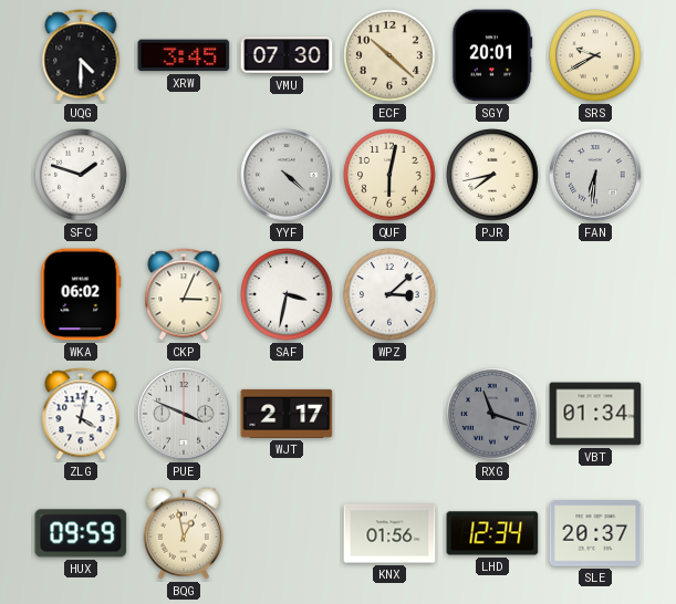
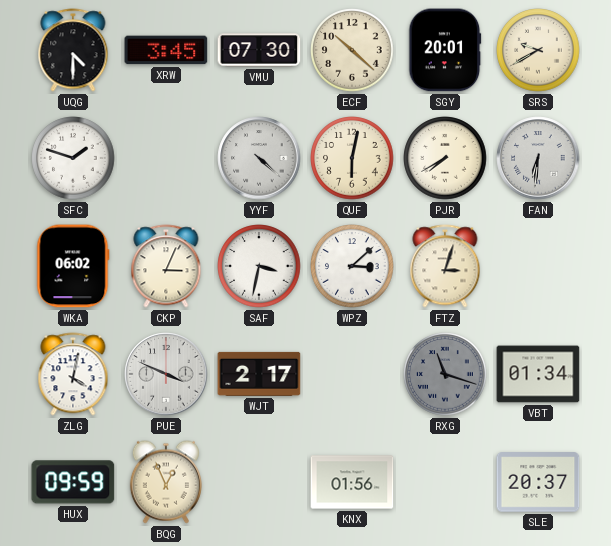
PJR: 7:43 -> 7:40 (445, 158)
FTZ: none -> 3:03 (445, 266)
BQG: 12:58 -> 12:56 (166, 482)
LHD: 12:34 -> none (492, 533)
